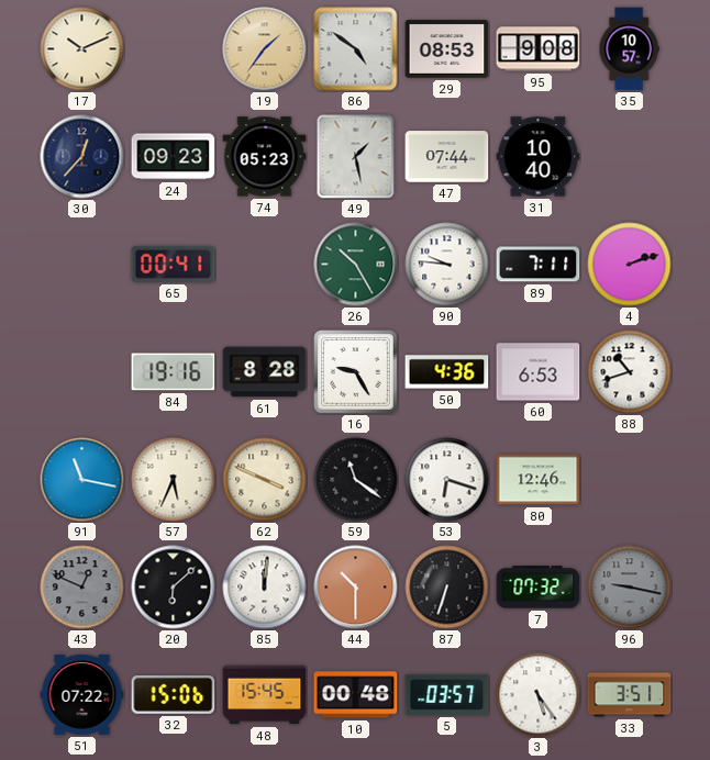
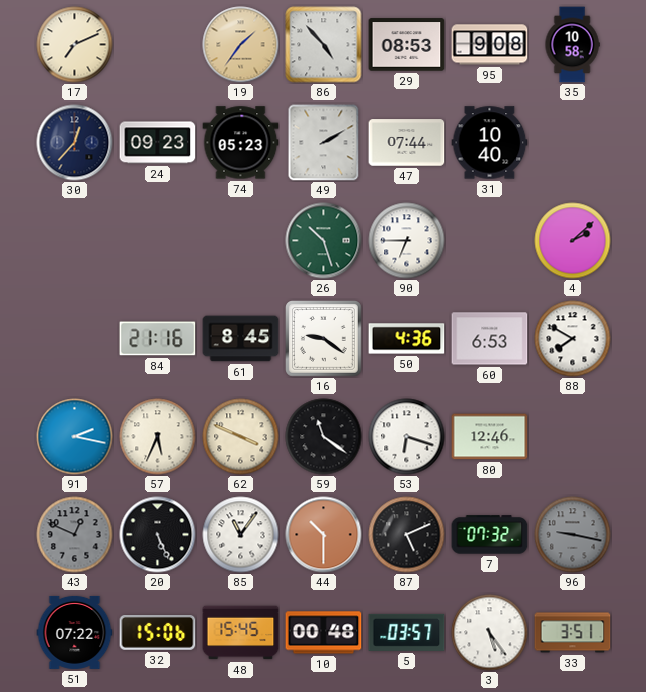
17: 10:11 -> 7:11 (75, 45)
86: 4:51 -> 4:53 (324, 45)
35: 10:57 -> 10:58 (572, 45)
49: 1:28 -> 2:10 (324, 143)
65: 00:41 -> none (174, 264)
26: 10:25 -> 10:27 (324, 241)
90: 9:46 -> 6:45 (407, 241)
89: 7:11 -> none (539, 265)
4: 2:12 -> 2:08 (573, 241)
84: 19:16 -> 21:16 (158, 339)
61: 8:28 -> 8:45 (241, 339)
16: 9:25 -> 9:21 (324, 339)
88: 10:42 -> 7:50 (573, 339)
91: 11:17 -> 2:17 (75, 437)
20: 6:08 -> 5:26 (158, 535)
85: 12:01 -> 11:06 (241, 535)
87: 6:33 -> 5:11 (407, 535)
